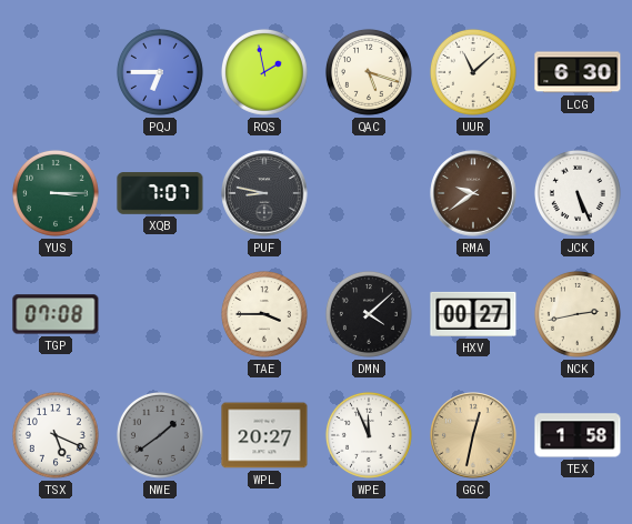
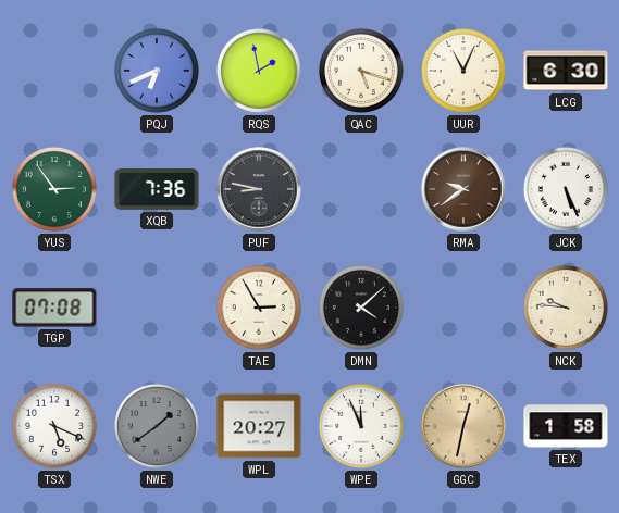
PQJ: 6:45 -> 6:41 (157, 71)
UUR: 11:08 -> 11:04 (463, 71)
YUS: 3:15 -> 2:54 (54, 189)
XQB: 7:07 -> 7:36 (157, 189)
TAE: 3:45 -> 2:55 (259, 308)
HXV: 00:27 -> none (473, 314)
NCK: 2:43 -> 9:46 (566, 308)
